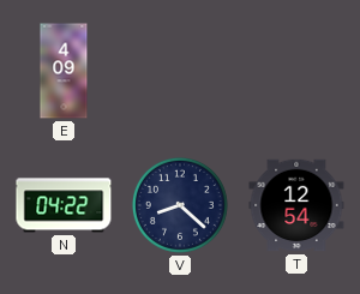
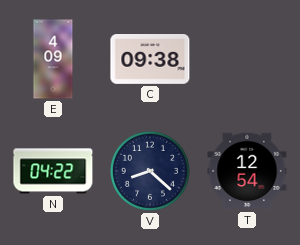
C: none -> 09:38 (150, 60)
